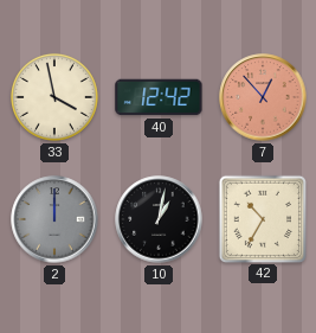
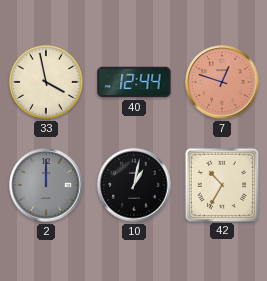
40: 12:42 -> 12:44 (134, 82)
7: 12:53 -> 12:48 (222, 82)
